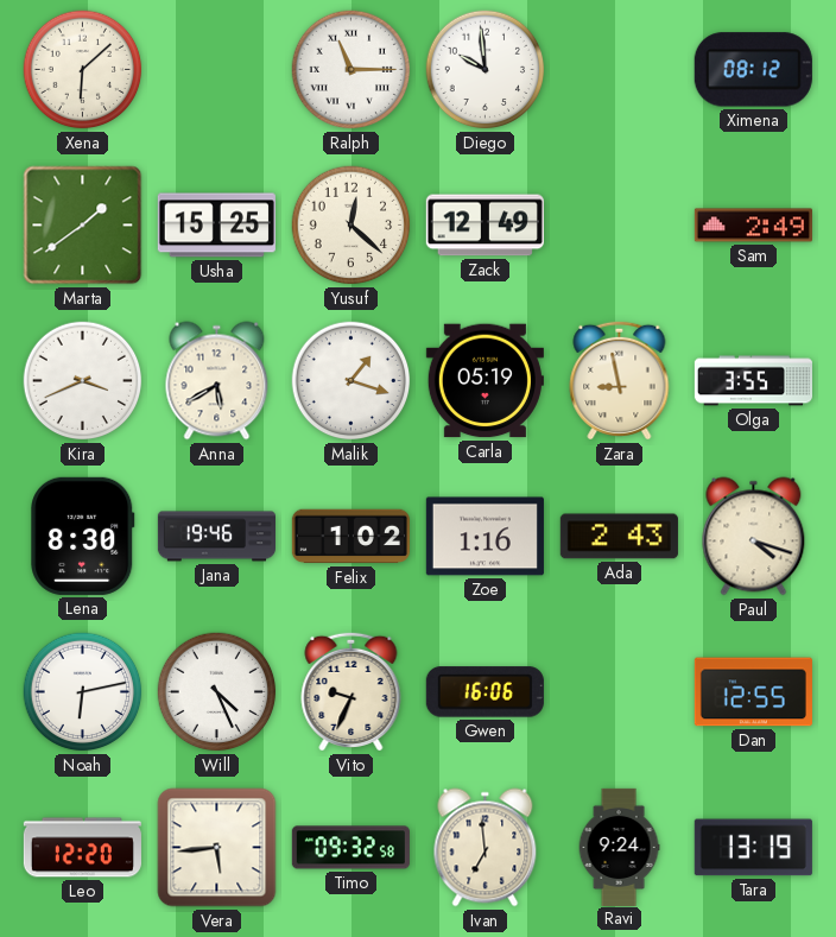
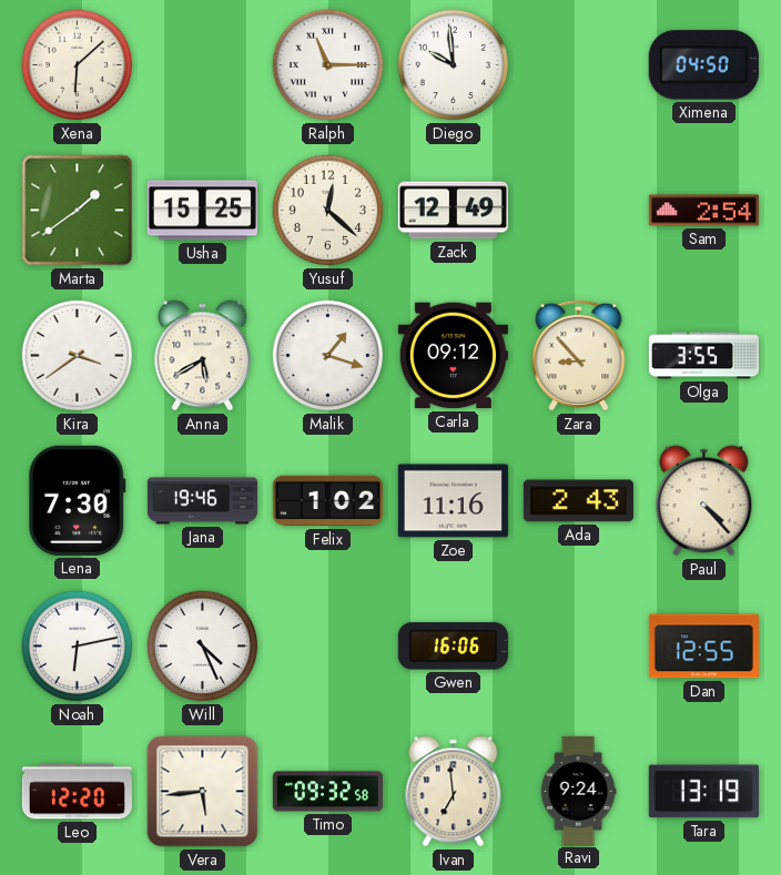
Ximena: 08:12 -> 04:50 (703, 65)
Sam: 2:49 -> 2:54 (703, 211)
Kira: 3:41 -> 3:39 (78, 356)
Carla: 05:19 -> 09:12 (453, 356)
Zara: 8:58 -> 8:53 (579, 355)
Lena: 8:30 -> 7:30 (78, 500)
Zoe: 1:16 -> 11:16 (453, 501)
Paul: 4:18 -> 4:23 (704, 501)
Vito: 9:34 -> none (351, 691)
